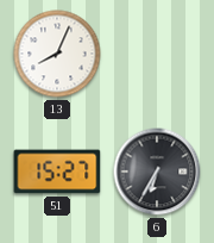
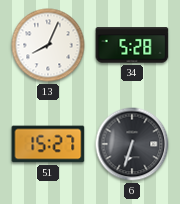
34: none -> 5:28 (132, 45)
6: 6:35 -> 6:33 (132, 144)
